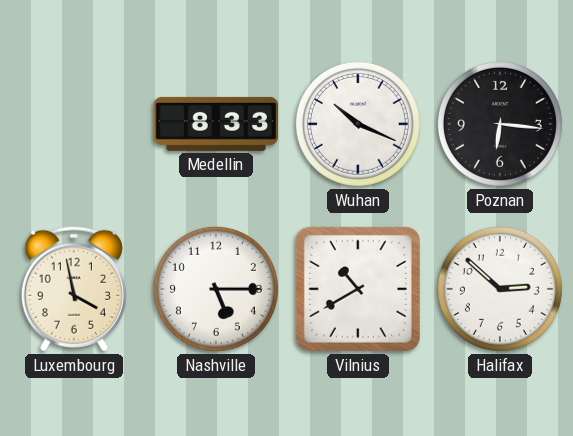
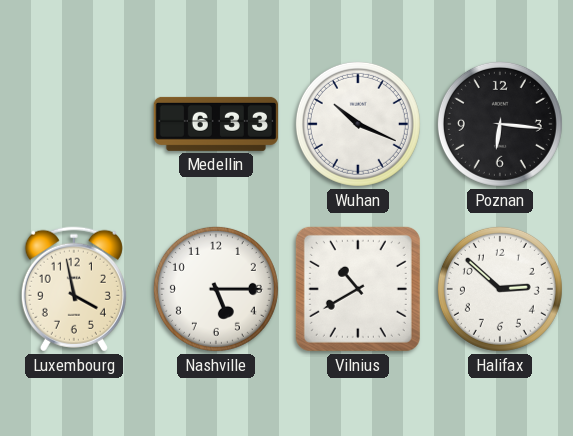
Medellin: 8:33 -> 6:33 (215, 124)
